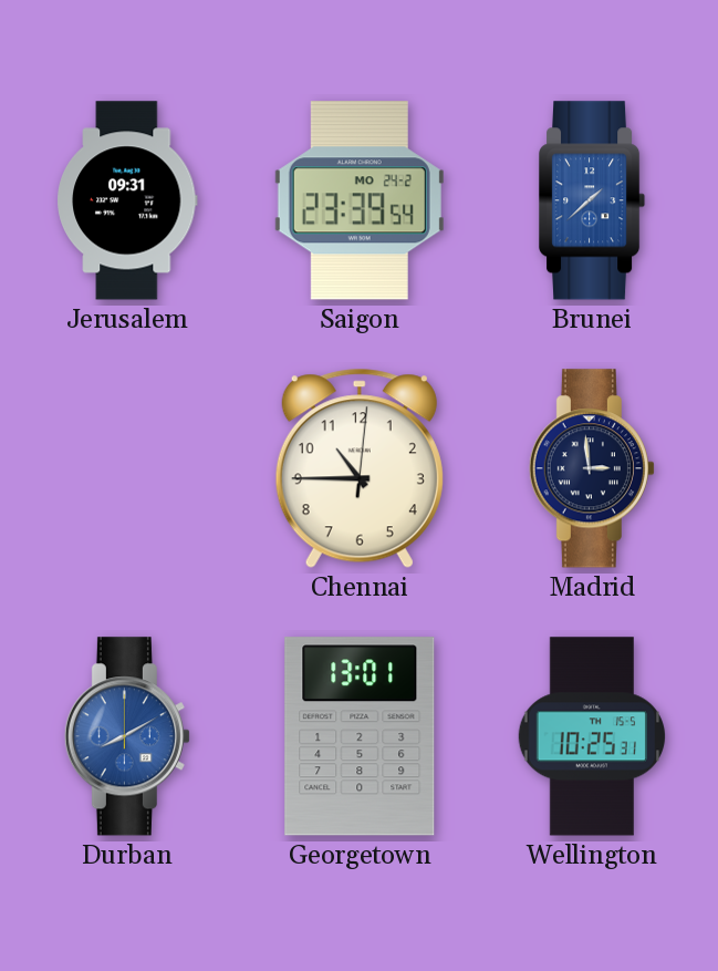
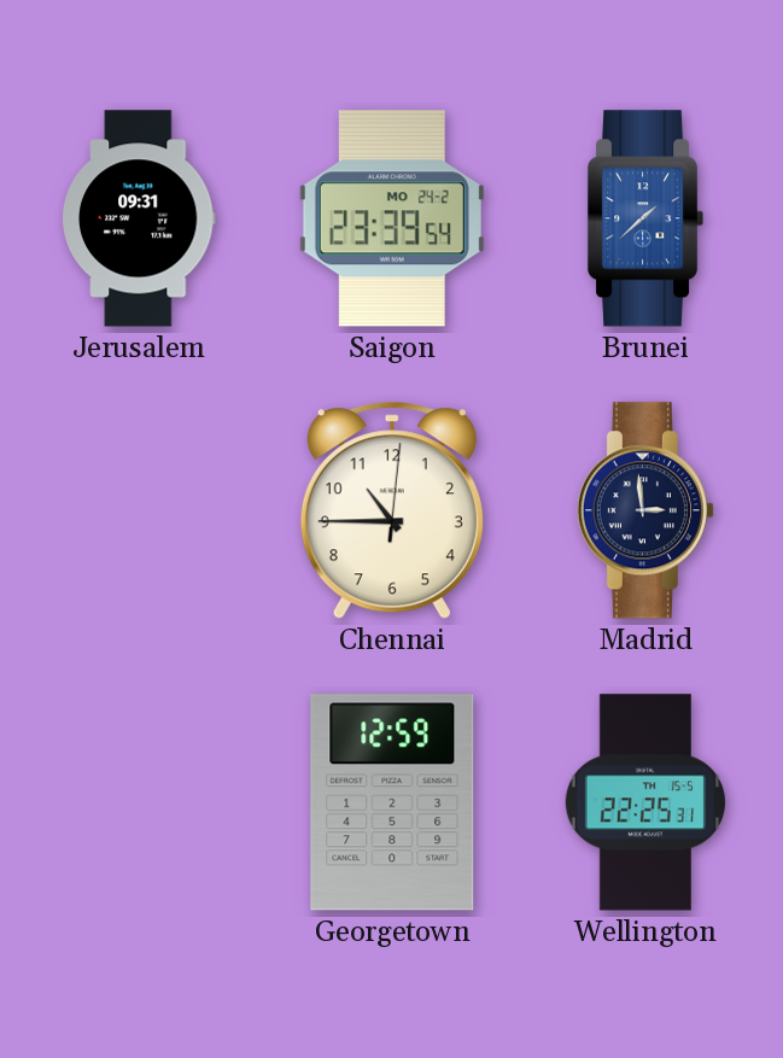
Durban: 8:10 -> none (127, 736)
Georgetown: 13:01 -> 12:59 (392, 802)
Wellington: 10:25 -> 22:25 (645, 802)
